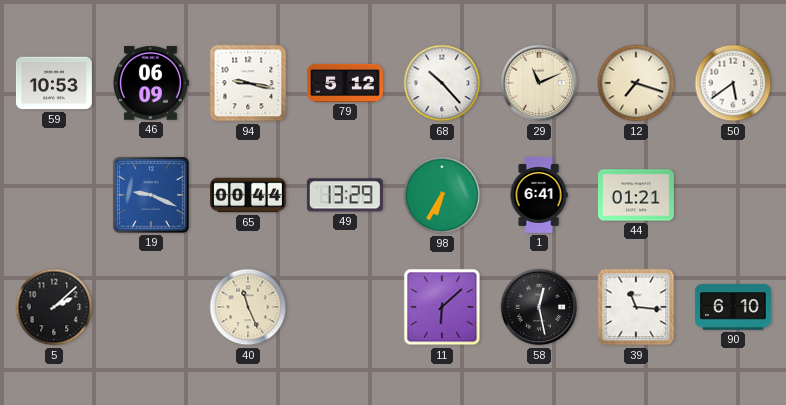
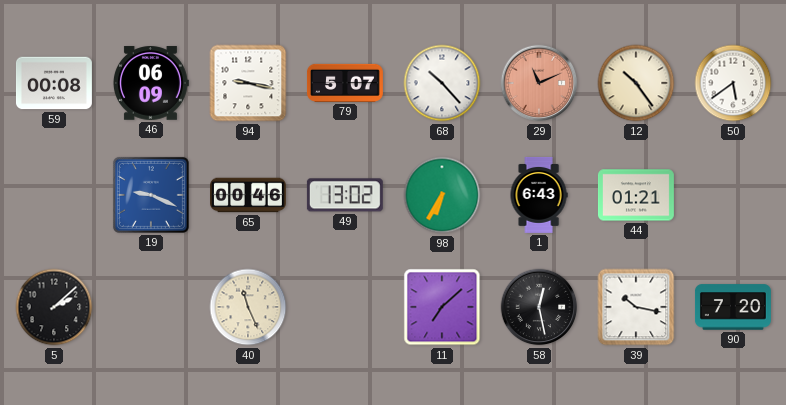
59: 10:53 -> 00:08 (54, 83)
79: 5:12 -> 5:07 (345, 83)
29 dial: cream -> salmon (539, 83)
12: 7:18 -> 10:24 (636, 83)
65: 00:44 -> 00:46 (249, 195)
49: 13:29 -> 13:02 (345, 195)
1: 6:41 -> 6:43 (539, 195)
11: 6:08 -> 7:08 (442, 307)
39: 11:16 -> 10:17 (636, 307)
90: 6:10 -> 7:20 (733, 307)
